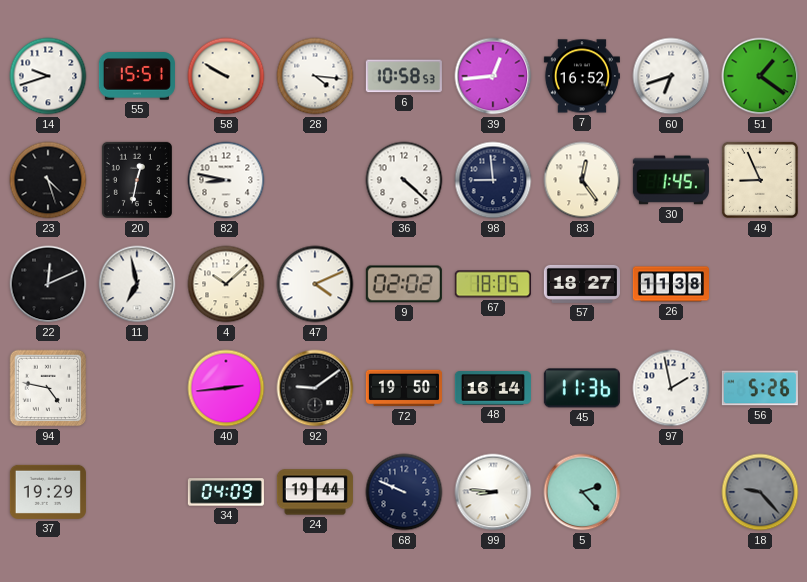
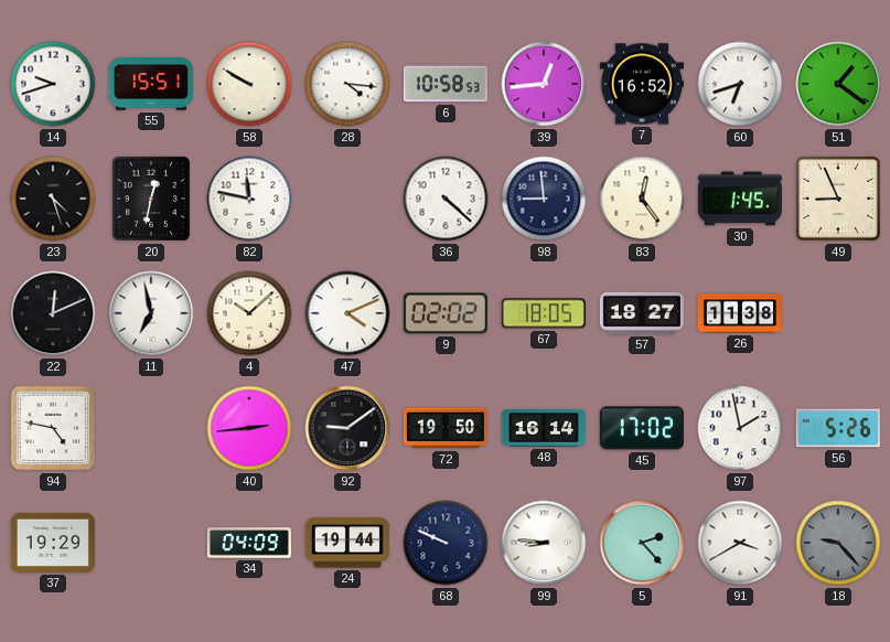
82: 8:47 -> 11:47 (249, 199)
45: 11:36 -> 17:02 (642, 428)
91: none -> 3:40 (740, 543)
